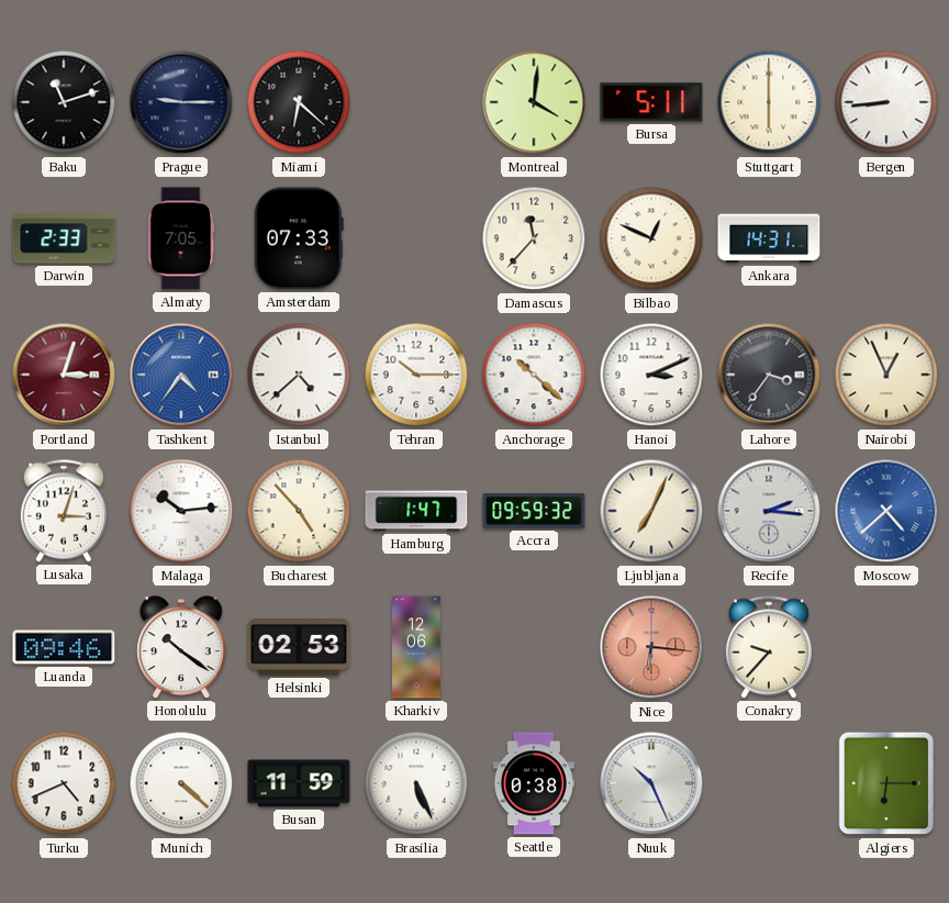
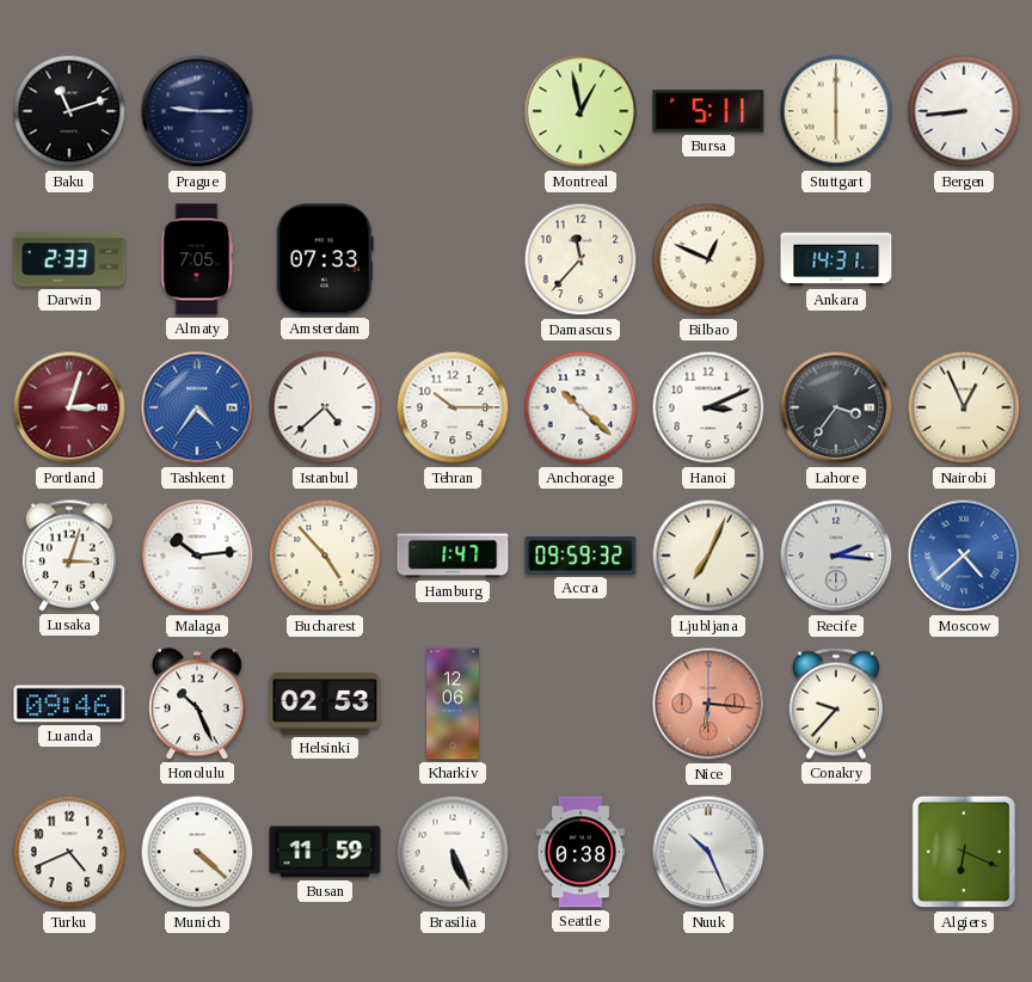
Miami: 6:22 -> none (299, 102)
Montreal: 4:01 -> 12:58 (580, 111)
Honolulu: 10:21 -> 10:26 (197, 704)
Algiers: 6:15 -> 6:19 (964, 852)
